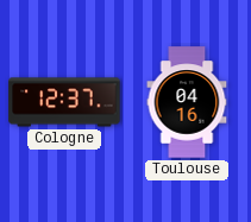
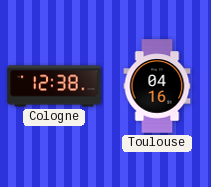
Cologne: 12:37 -> 12:38 (54, 86)
